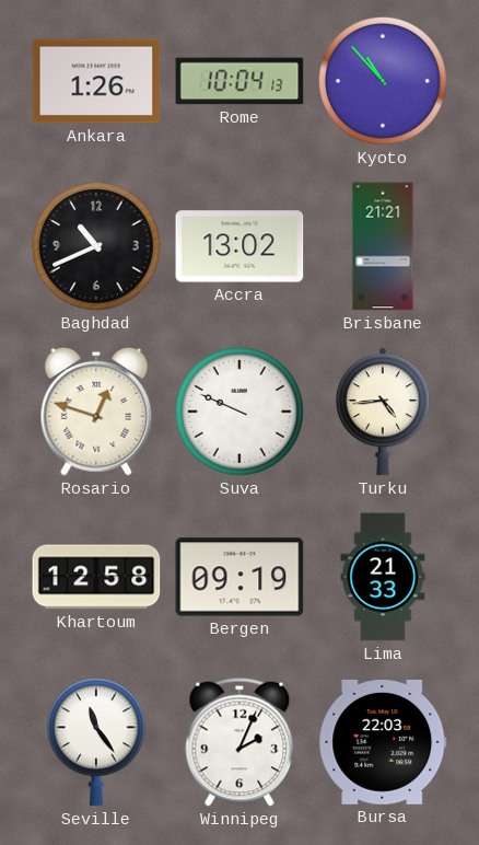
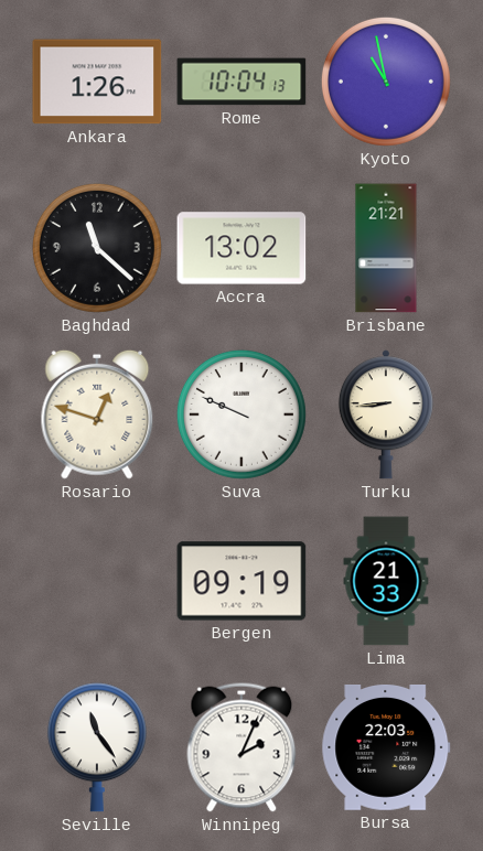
Kyoto: 10:53 -> 10:58 (386, 82)
Baghdad: 10:41 -> 11:22 (97, 248)
Turku: 4:44 -> 8:44 (386, 414)
Khartoum: 12:58 -> none (96, 577)
